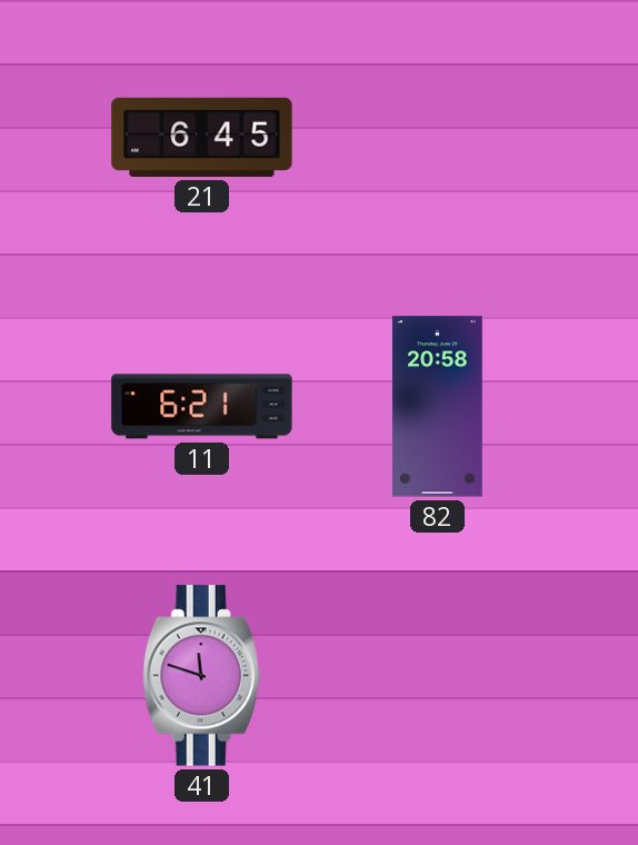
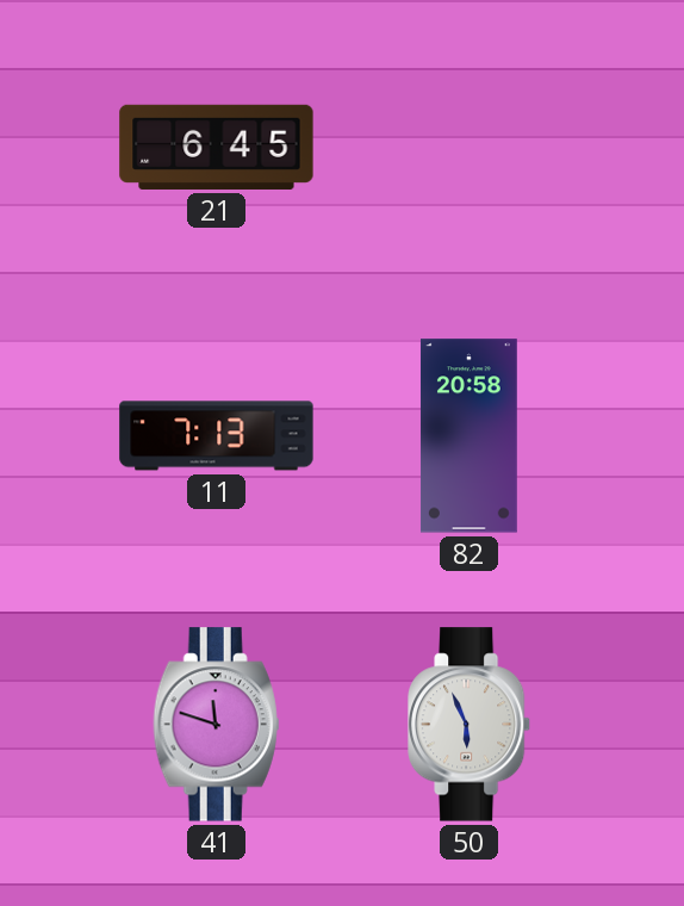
11: 6:21 -> 7:13 (217, 436)
50: none -> 5:56 (471, 725)
